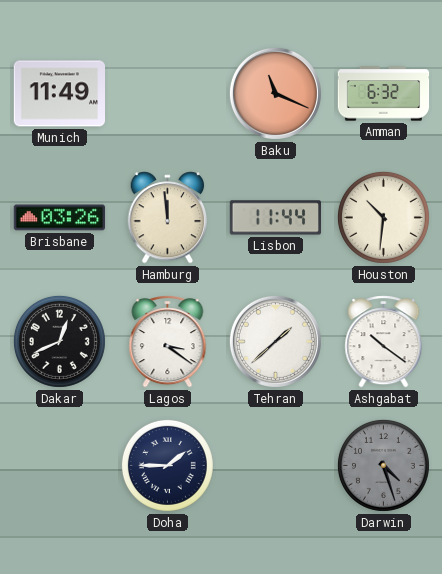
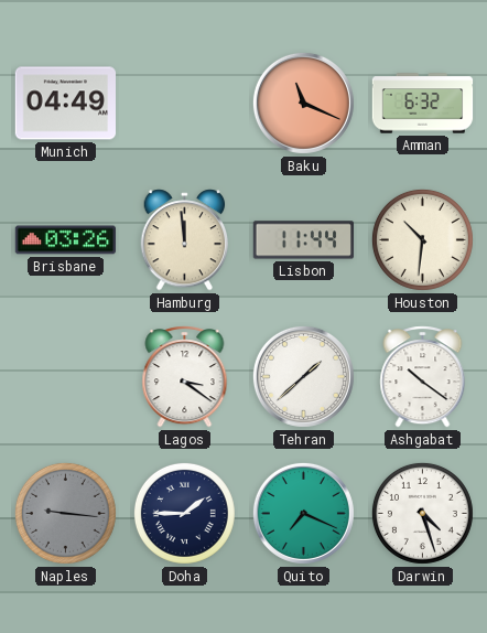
Munich: 11:49 -> 04:49 (66, 104)
Dakar: 12:41 -> none (59, 341)
Naples: none -> 9:16 (65, 513)
Quito: none -> 7:19 (303, 513)
Darwin dial: grey -> white (422, 513)
